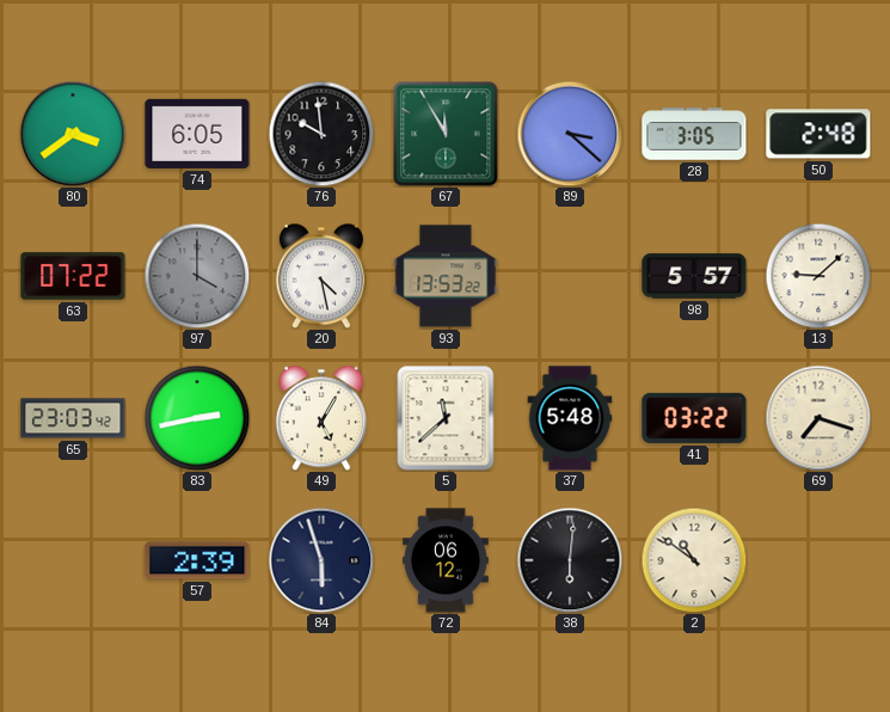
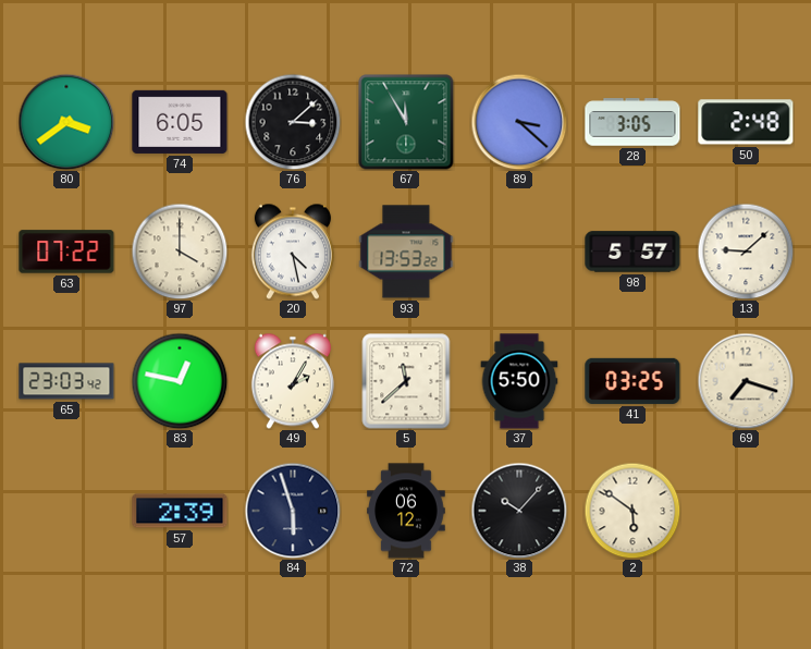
76: 9:59 -> 3:08 (293, 122)
97 dial: grey -> cream (180, 252)
83: 2:43 -> 12:47 (180, 381)
49: 5:05 -> 2:05 (293, 381)
37: 5:48 -> 5:50 (519, 381)
41: 03:22 -> 03:25 (632, 381)
38: 6:01 -> 10:07 (519, 511)
2: 10:51 -> 5:51 (632, 511)
